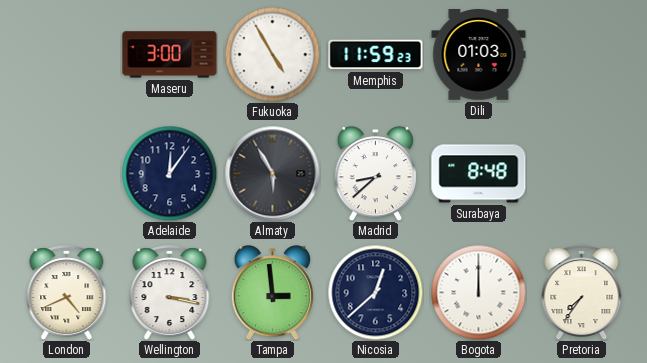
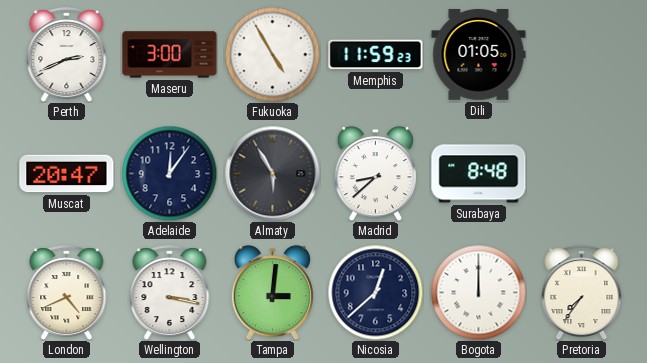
Perth: none -> 2:41 (67, 54)
Dili: 01:03 -> 01:05 (479, 55)
Muscat: none -> 20:47 (67, 174)
Tampa: 2:59 -> 3:01 (272, 293)
